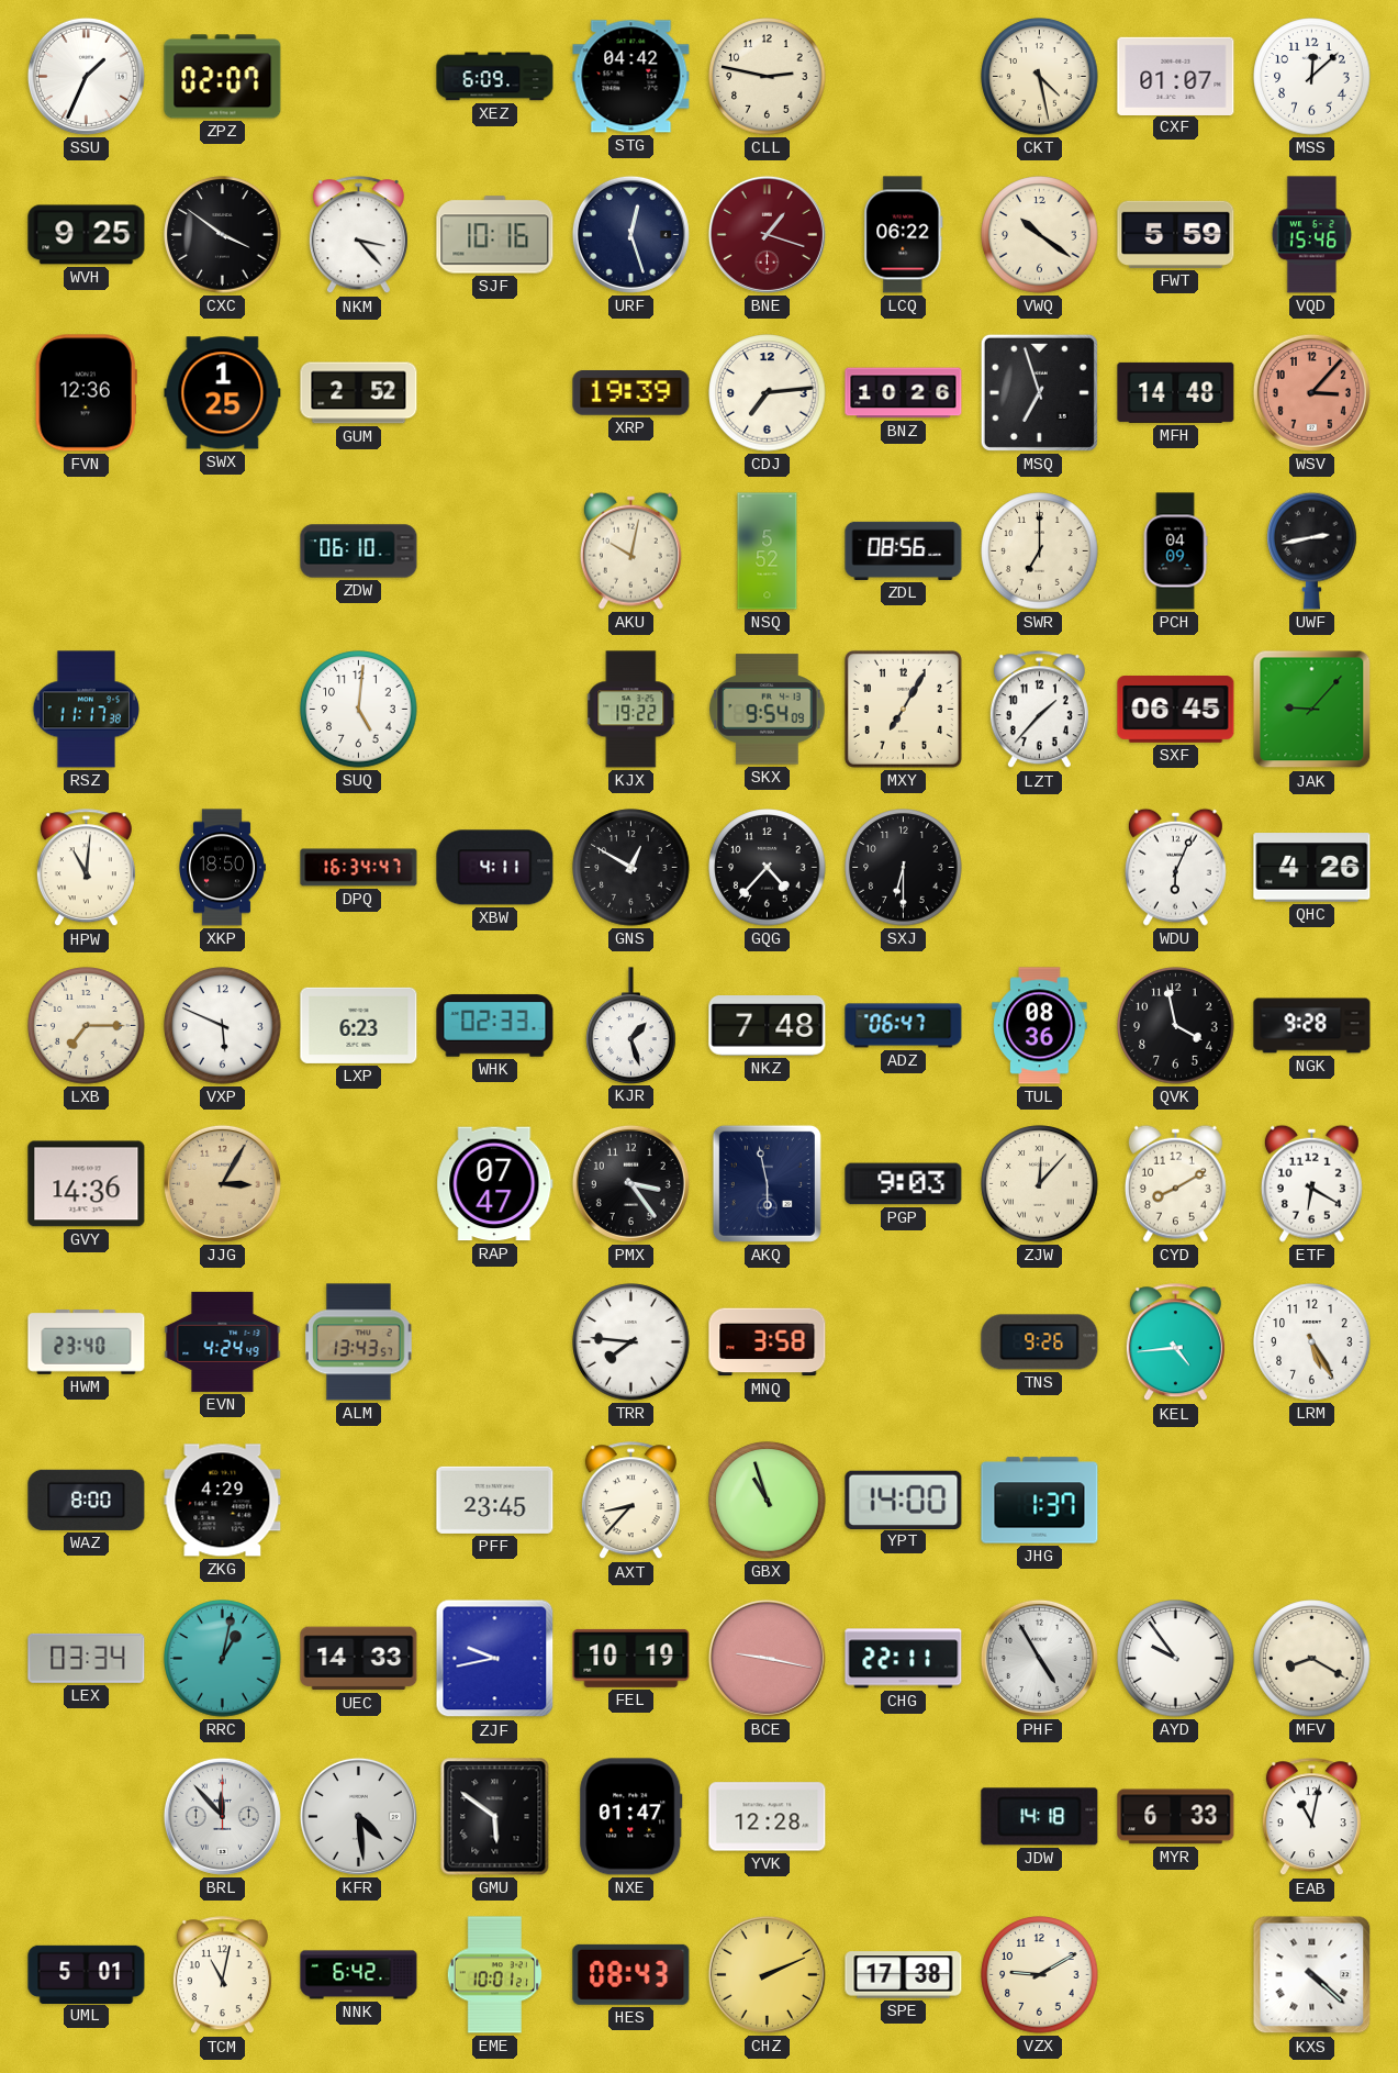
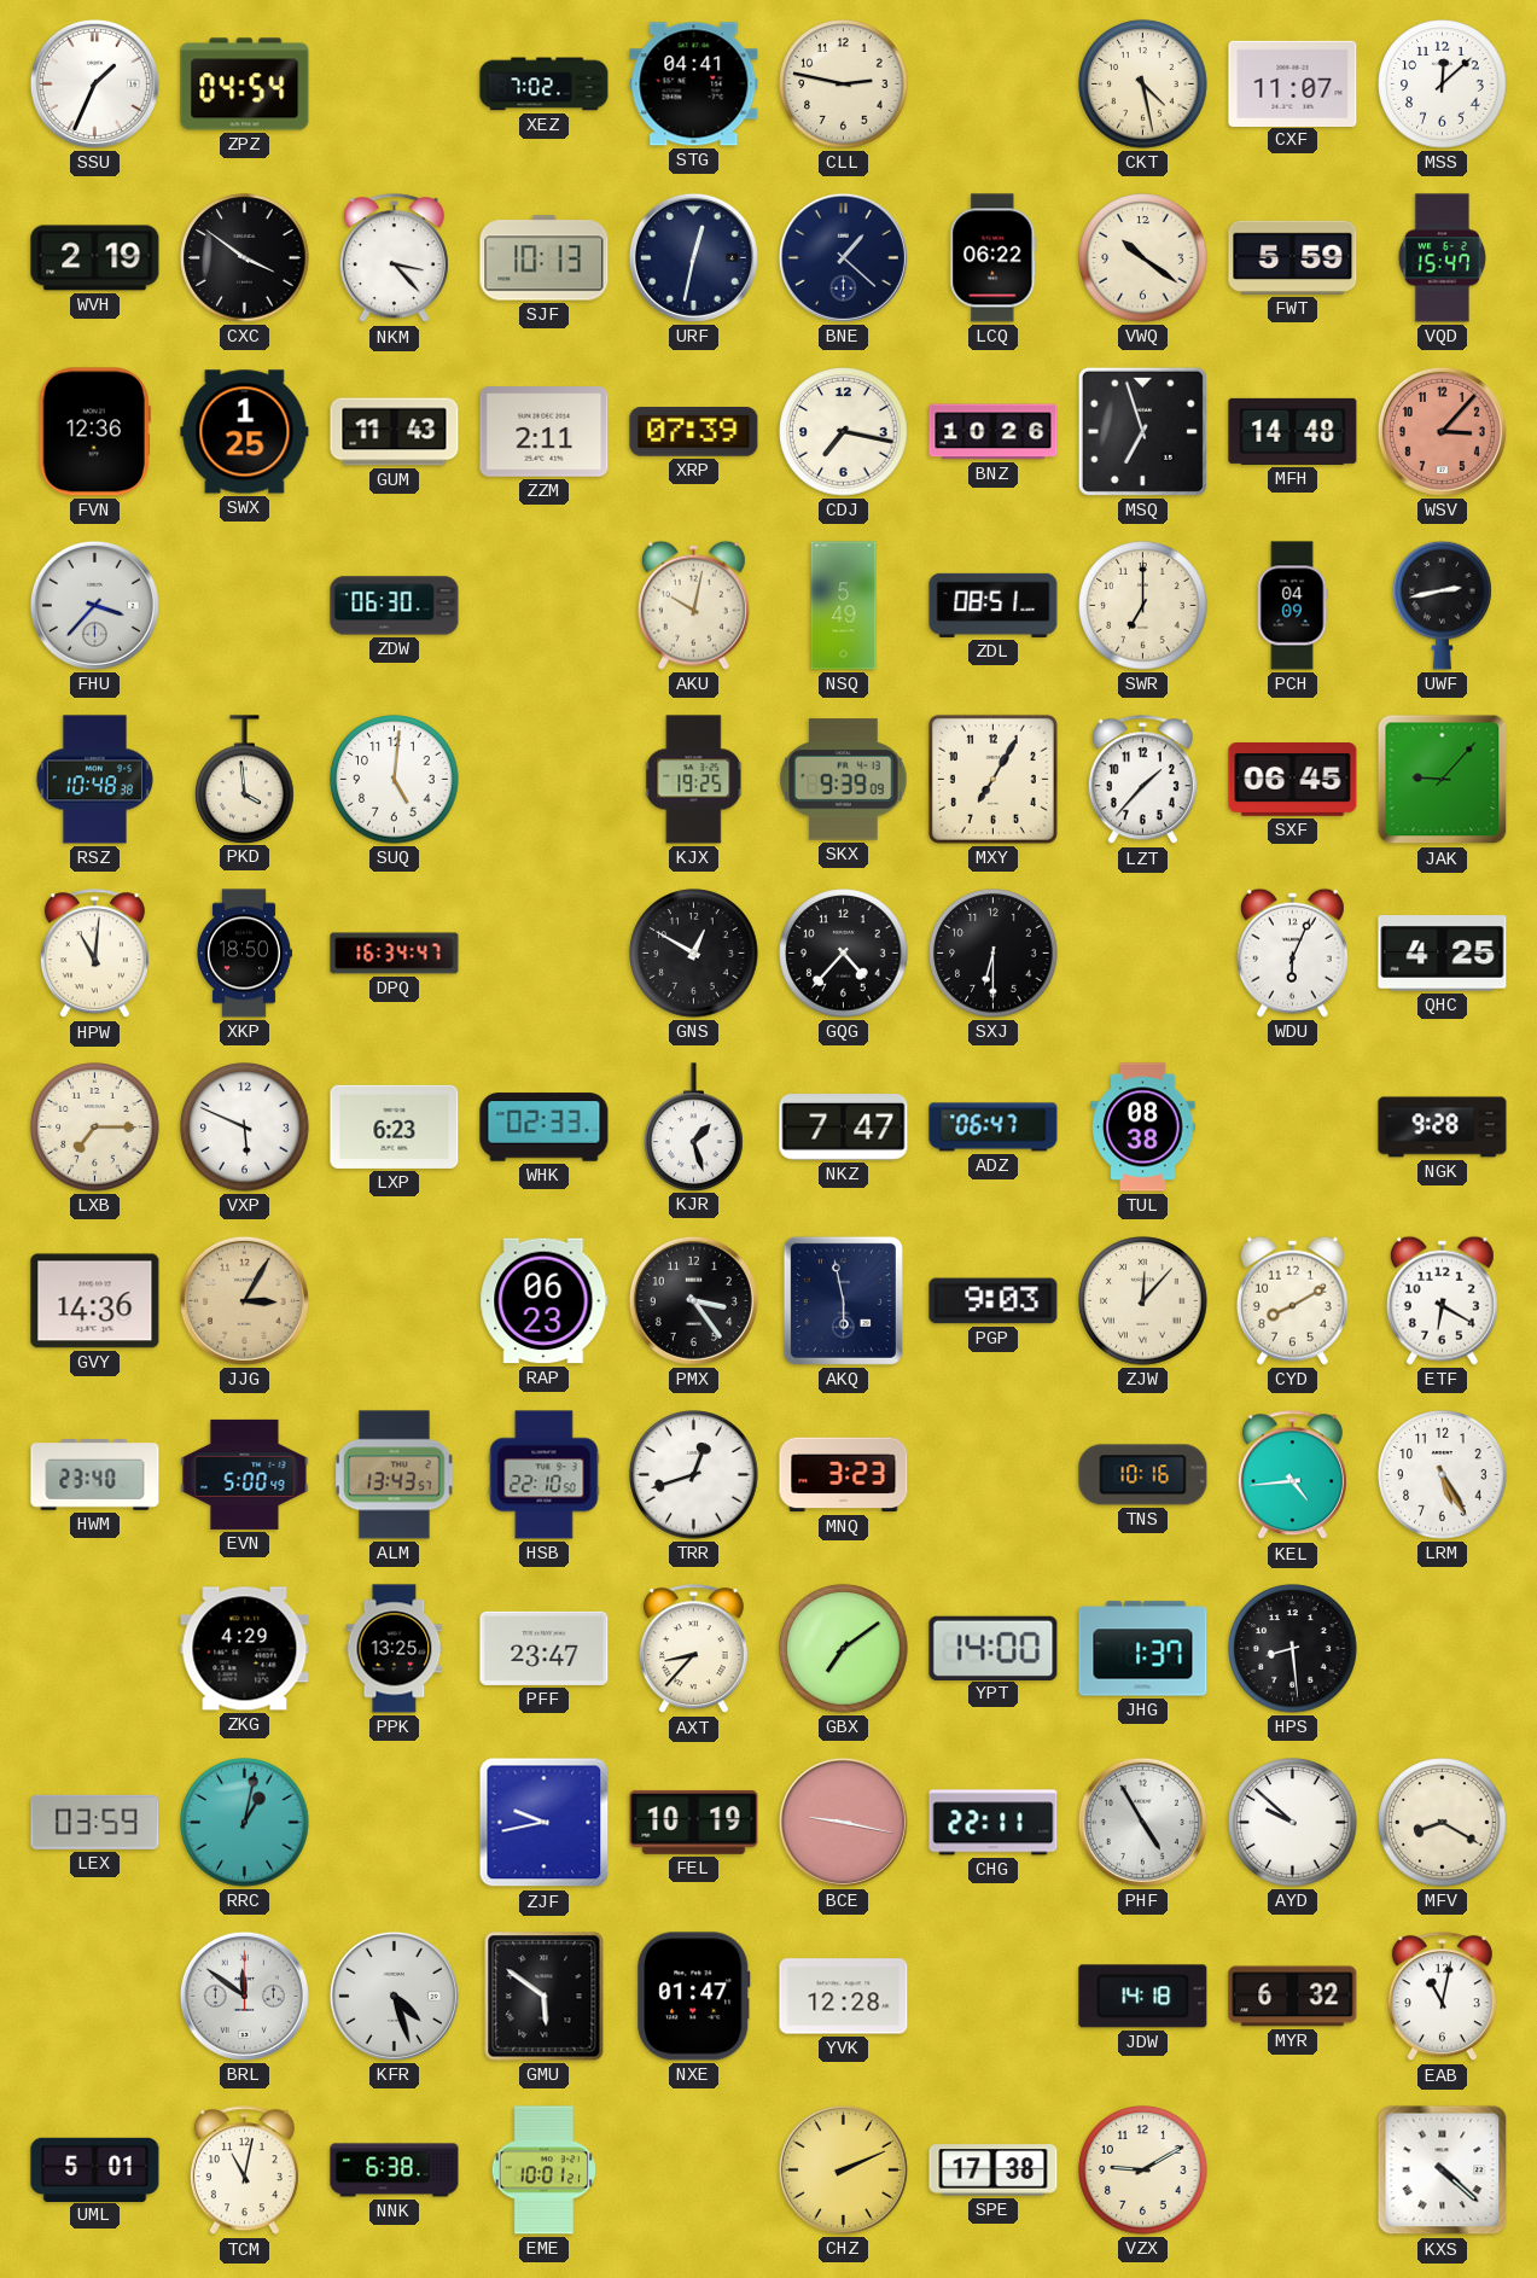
ZPZ: 02:07 -> 04:54 (245, 85)
XEZ: 6:09 -> 7:02 (545, 85)
STG: 04:42 -> 04:41 (694, 85)
CXF: 01:07 -> 11:07 (1293, 83)
WVH: 9:25 -> 2:19 (95, 258)
SJF: 10:16 -> 10:13 (545, 258)
URF: 12:27 -> 12:32 (693, 257)
BNE: 1:18 -> 1:22 (843, 257)
BNE dial: burgundy -> navy (843, 257)
VQD: 15:46 -> 15:47 (1443, 258)
GUM: 2:52 -> 11:43 (395, 432)
ZZM: none -> 2:11 (545, 432)
XRP: 19:39 -> 07:39 (694, 432)
CDJ: 7:14 -> 7:17 (844, 432)
FHU: none -> 3:37 (94, 605)
ZDW: 06:10 -> 06:30 (395, 606)
NSQ: 5:52 -> 5:49 (844, 606)
ZDL: 08:56 -> 08:51 (994, 605)
RSZ: 11:17 -> 10:48 (95, 780)
PKD: none -> 3:59 (245, 779)
KJX: 19:22 -> 19:25 (694, 780)
SKX: 9:54 -> 9:39 (844, 780)
XBW: 4:11 -> none (495, 868)
QHC: 4:26 -> 4:25 (1443, 954)
NKZ: 7:48 -> 7:47 (844, 1128)
TUL: 08:36 -> 08:38 (1143, 1128)
QVK: 3:58 -> none (1176, 1026)
RAP: 07:47 -> 06:23 (545, 1301)
EVN: 4:24 -> 5:00 (245, 1474)
HSB: none -> 22:10 (545, 1475)
TRR: 7:46 -> 12:42 (694, 1475)
MNQ: 3:58 -> 3:23 (844, 1475)
TNS: 9:26 -> 10:16 (1143, 1475)
WAZ: 8:00 -> none (87, 1500)
PPK: none -> 13:25 (395, 1649)
PFF: 23:45 -> 23:47 (545, 1648)
GBX: 10:57 -> 7:09 (844, 1649)
HPS: none -> 8:29 (1293, 1649)
LEX: 03:34 -> 03:59 (95, 1822)
UEC: 14:33 -> none (359, 1659)
AYD: 9:54 -> 9:52 (1293, 1823)
BRL: 11:53 -> 11:51 (244, 1996)
KFR: 4:29 -> 4:27 (394, 1996)
MYR: 6:33 -> 6:32 (1293, 1997)
NNK: 6:42 -> 6:38 (395, 2171)
HES: 08:43 -> none (631, 1974)
